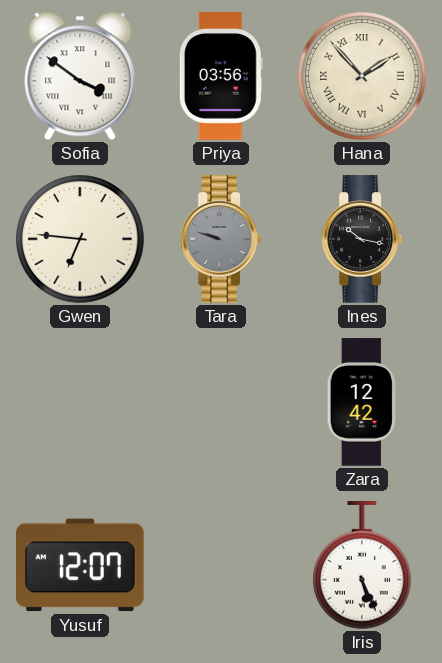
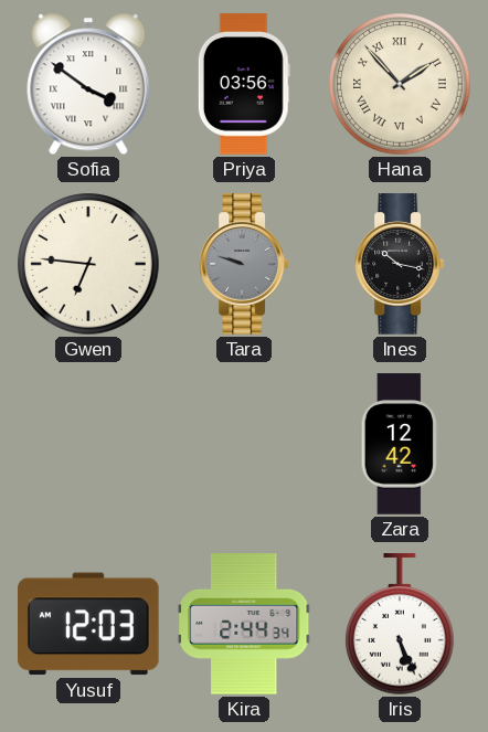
Yusuf: 12:07 -> 12:03 (89, 624)
Kira: none -> 2:44 (245, 624)
